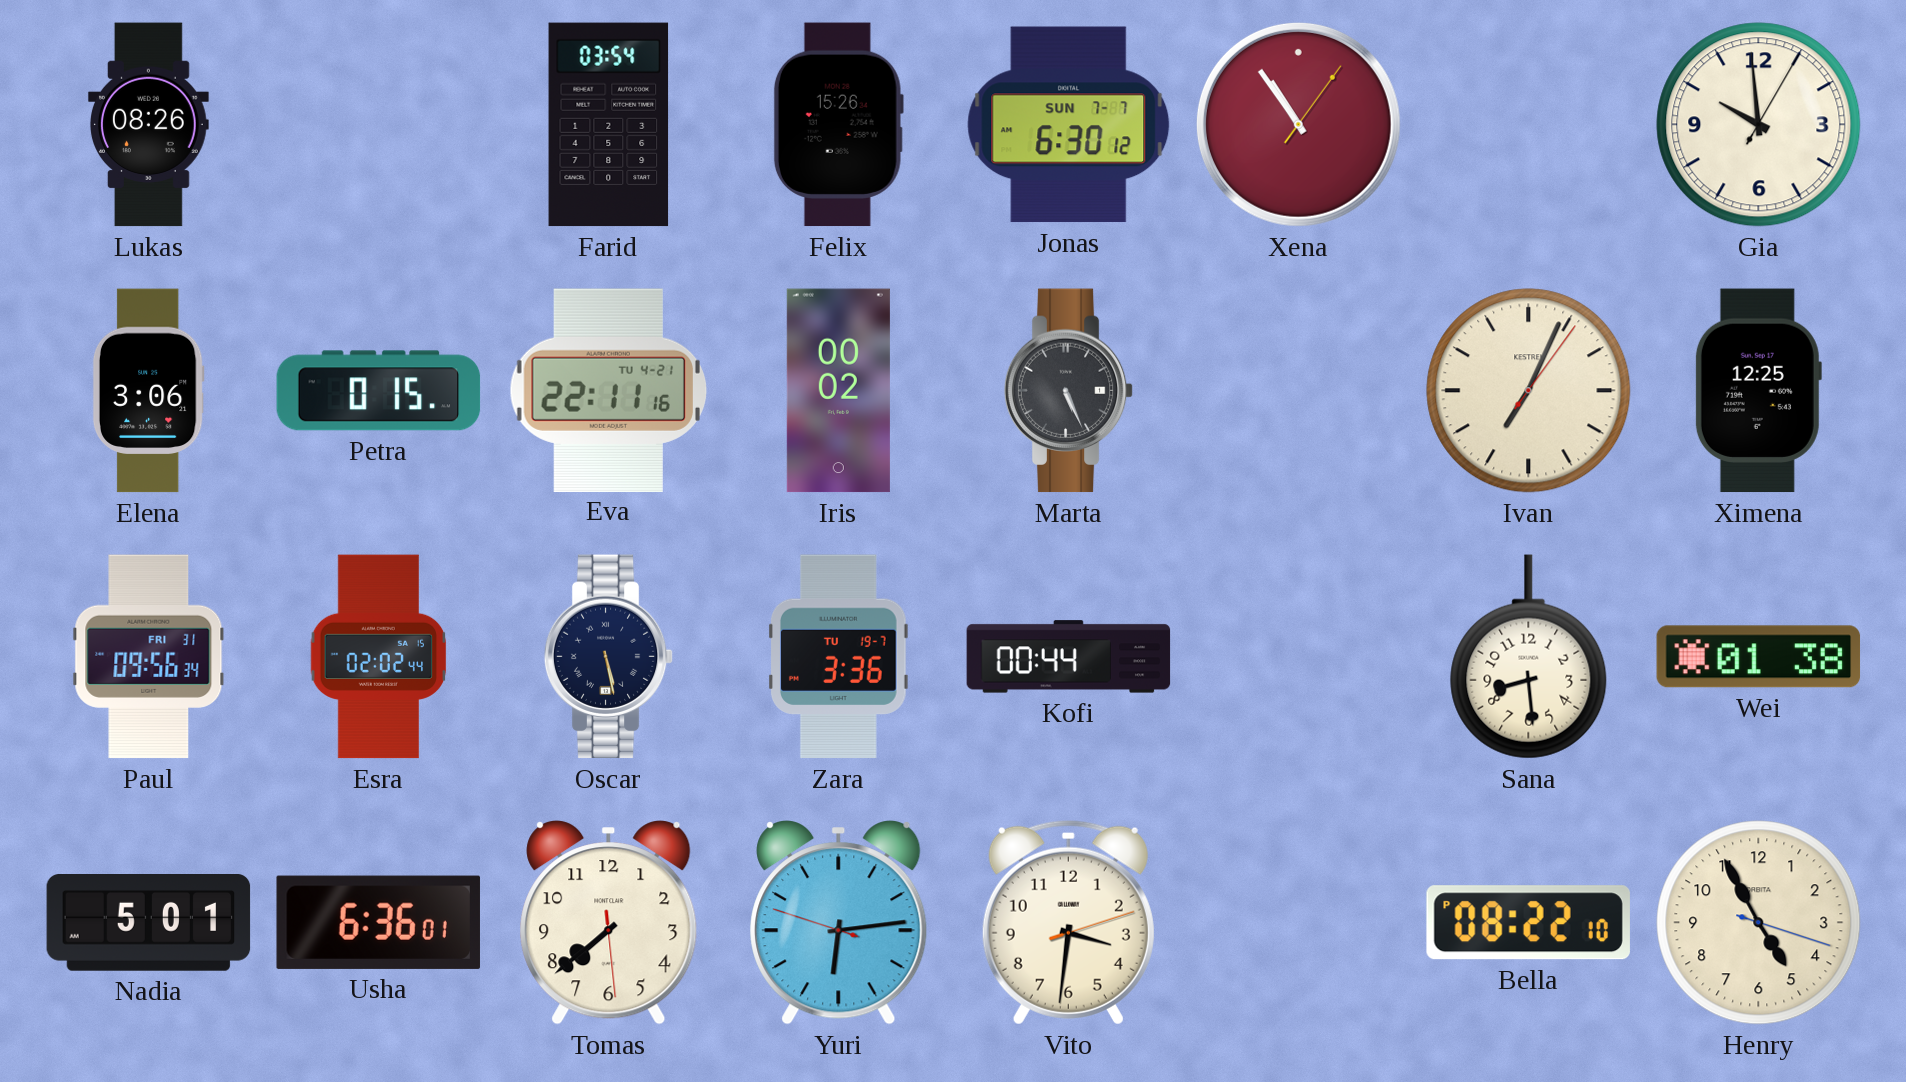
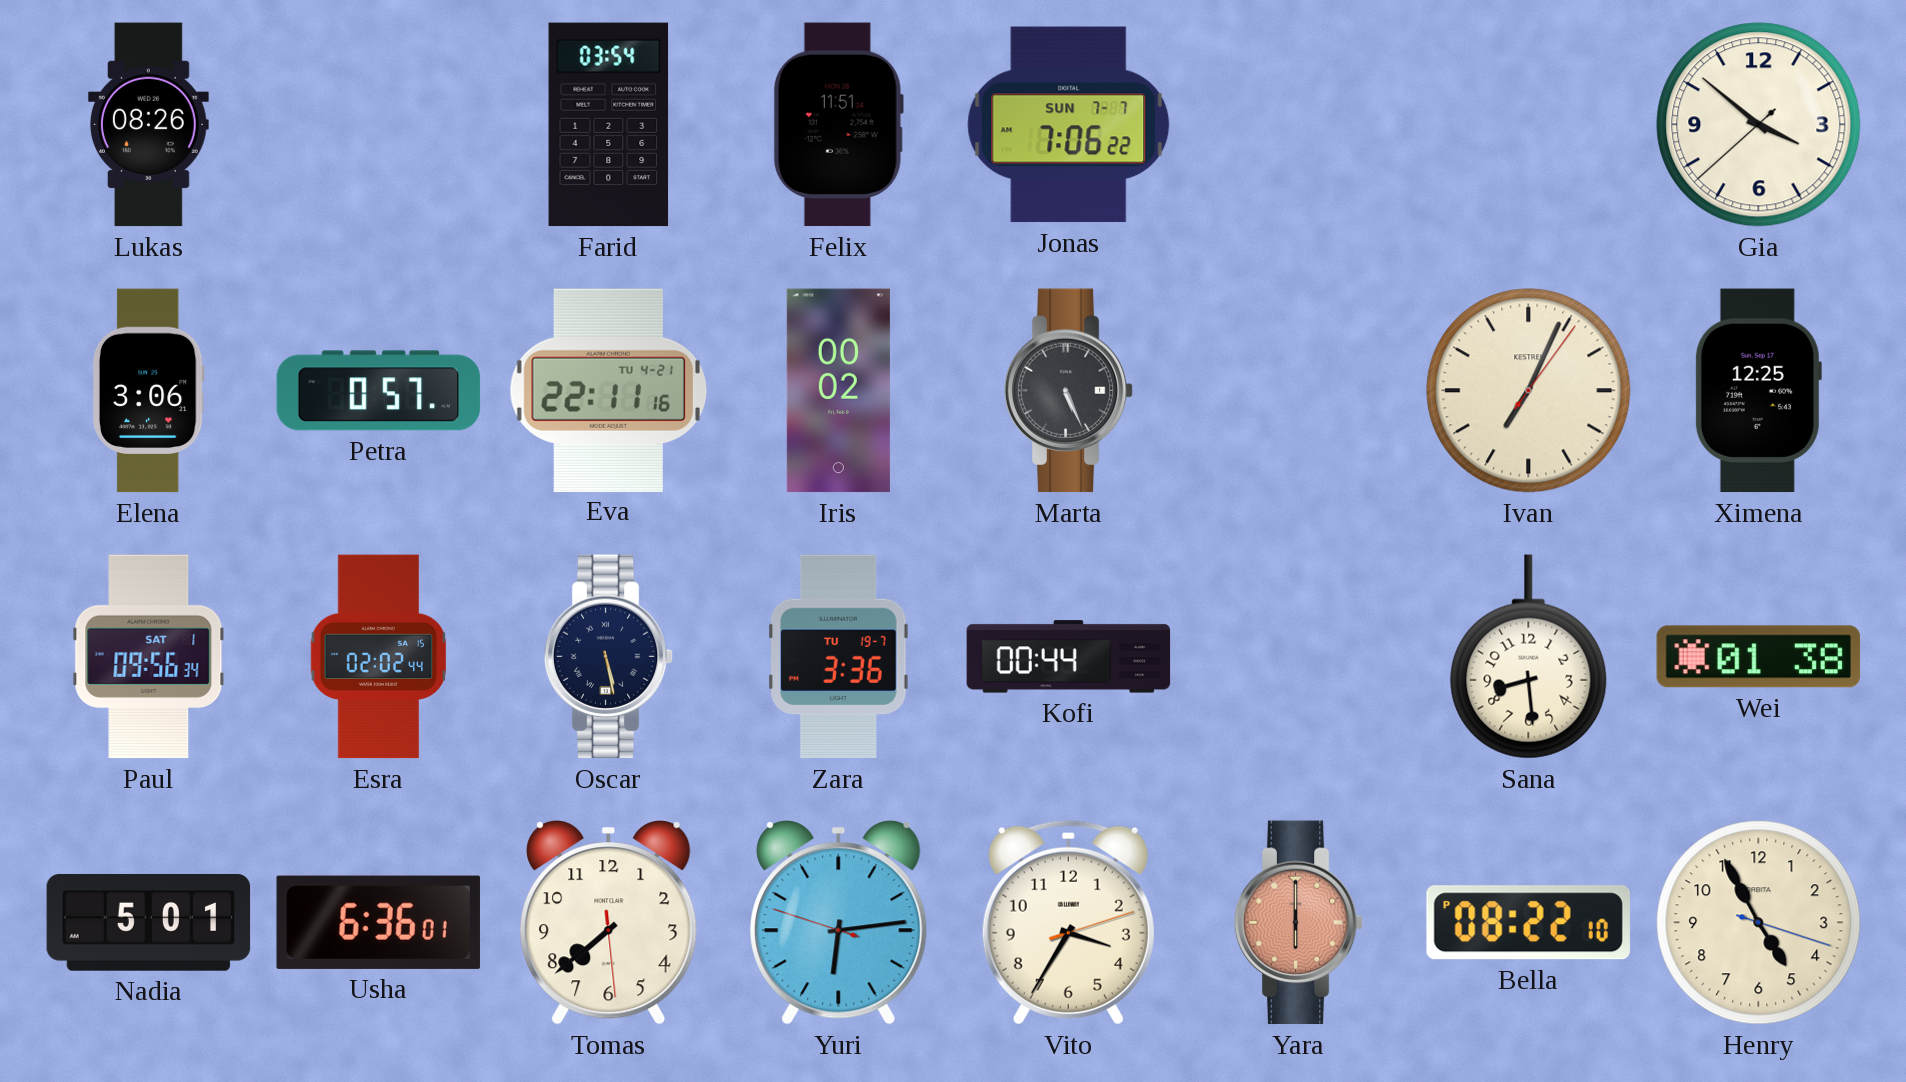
Felix: 15:26 -> 11:51 (838, 125)
Jonas: 6:30 -> 7:06 (1069, 125)
Xena: 10:54 -> none (1298, 124)
Gia: 9:59 -> 3:51 (1759, 125)
Petra: 0:15 -> 0:57 (379, 391)
Paul date: FRI 31 -> SAT 1 (149, 657)
Vito: 3:31 -> 3:35 (1068, 922)
Yara: none -> 6:00 (1299, 923)
